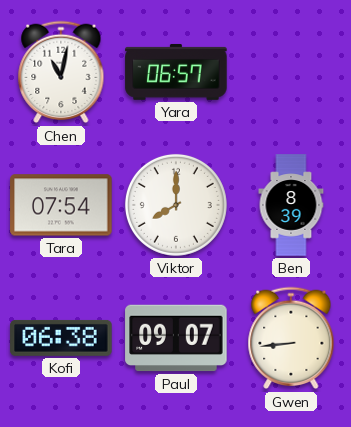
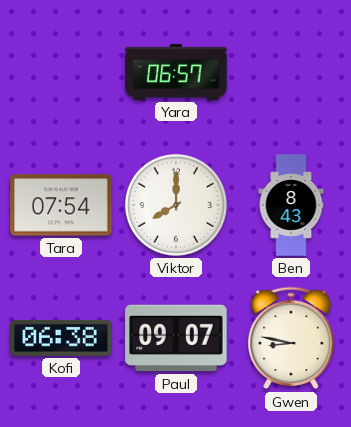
Chen: 11:02 -> none (61, 72)
Ben: 8:39 -> 8:43 (291, 205)
Gwen: 8:44 -> 8:47 (291, 338)
